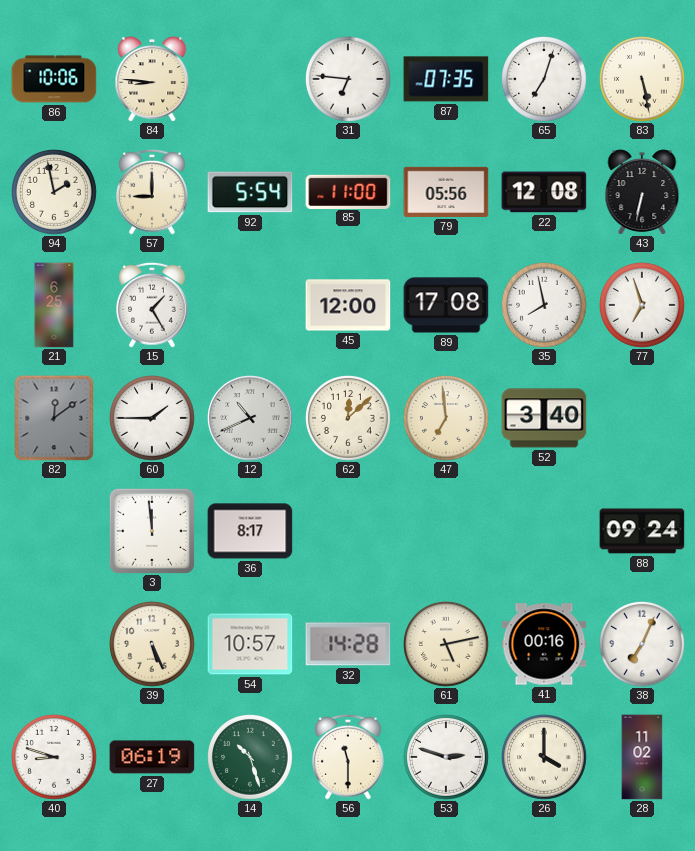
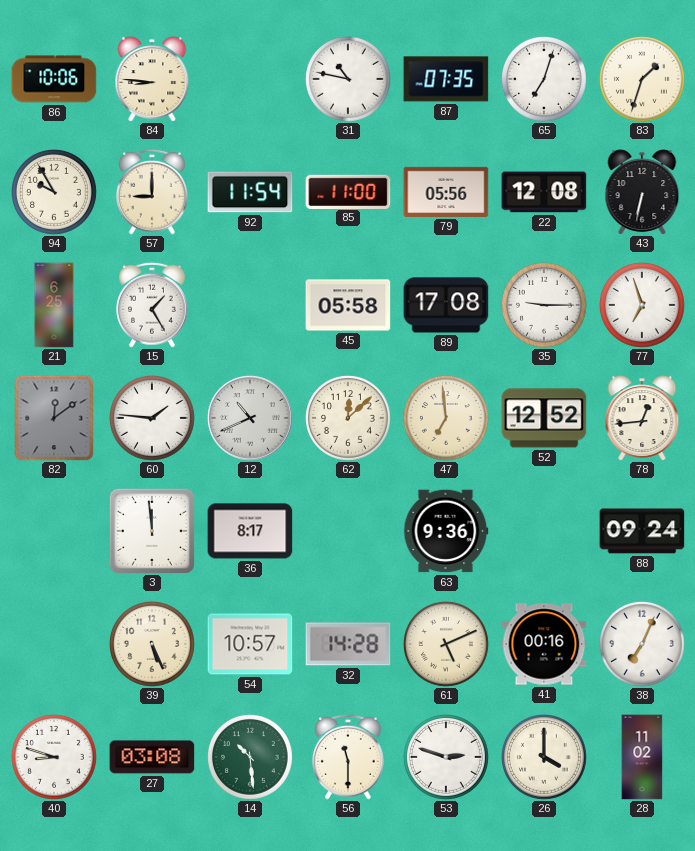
31: 6:46 -> 10:47 (349, 80)
83: 5:28 -> 1:33 (643, 80)
94: 1:58 -> 9:55 (55, 193)
92: 5:54 -> 11:54 (250, 192)
45: 12:00 -> 05:58 (348, 305)
35: 7:58 -> 9:15 (545, 306)
60: 1:45 -> 1:46 (153, 419)
52: 3:40 -> 12:52 (544, 418)
78: none -> 12:44 (642, 418)
63: none -> 9:36 (446, 531)
61: 5:13 -> 5:11 (447, 645)
27: 06:19 -> 03:08 (152, 757)
14: 10:27 -> 10:29 (251, 758)
